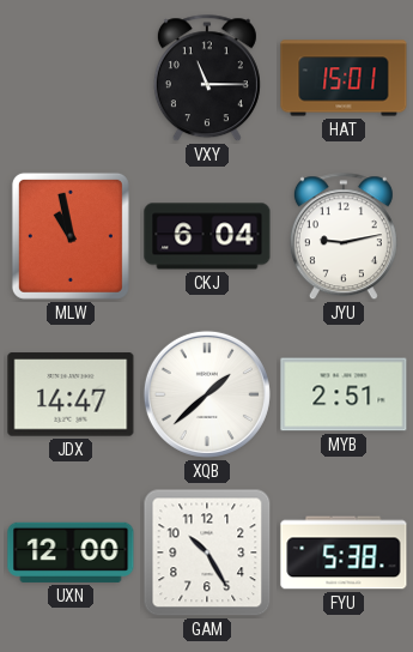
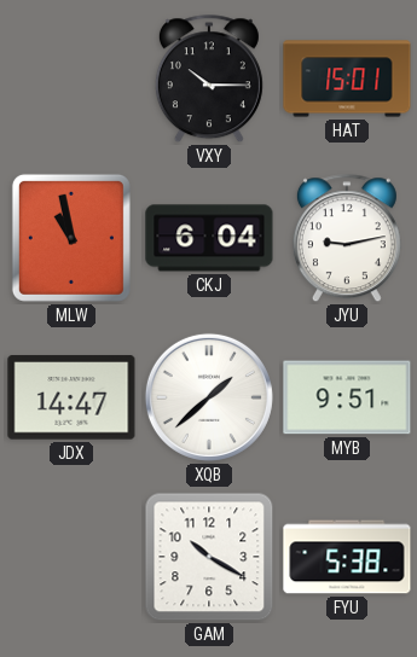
VXY: 11:15 -> 10:15 (209, 80)
MYB: 2:51 -> 9:51 (347, 397)
UXN: 12:00 -> none (71, 553)
GAM: 10:25 -> 10:20 (209, 557)
